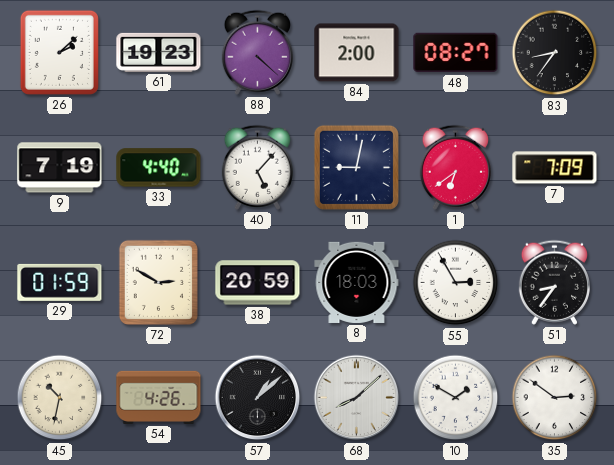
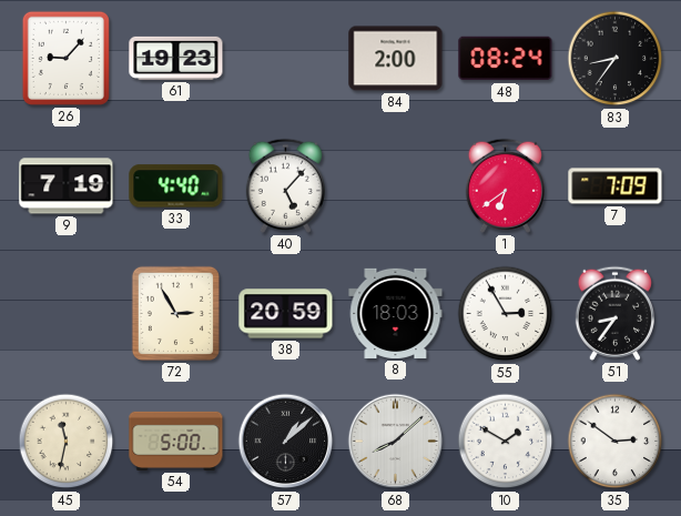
26: 2:08 -> 9:07 (65, 58)
88: 4:22 -> none (257, 52)
48: 08:27 -> 08:24 (506, 59)
11: 9:02 -> none (356, 167)
29: 01:59 -> none (60, 282)
72: 2:50 -> 2:55 (175, 313)
45: 10:32 -> 11:32 (67, 442)
54: 4:26 -> 5:00 (176, 441)
